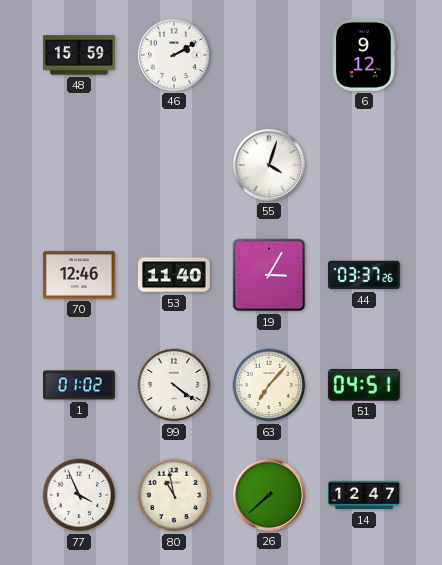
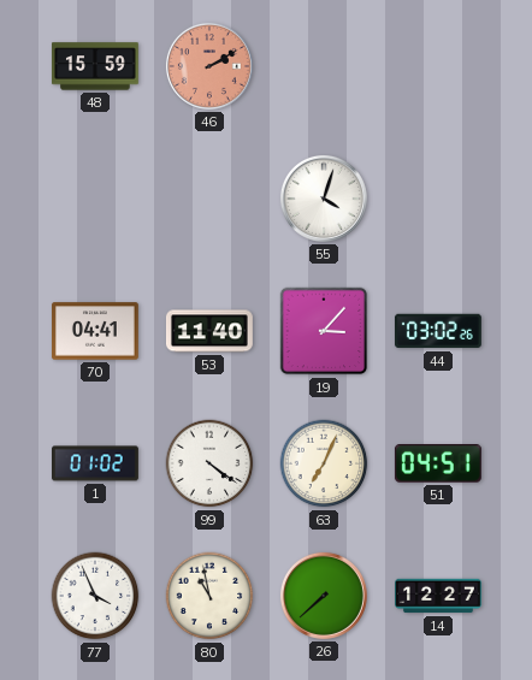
46 dial: white -> salmon (209, 66)
6: 9:12 -> none (364, 55)
70: 12:46 -> 04:41 (95, 331)
19: 3:05 -> 3:07 (324, 331)
44: 03:37 -> 03:02 (438, 331)
63: 7:07 -> 7:04 (324, 463)
14: 12:47 -> 12:27 (439, 596)
